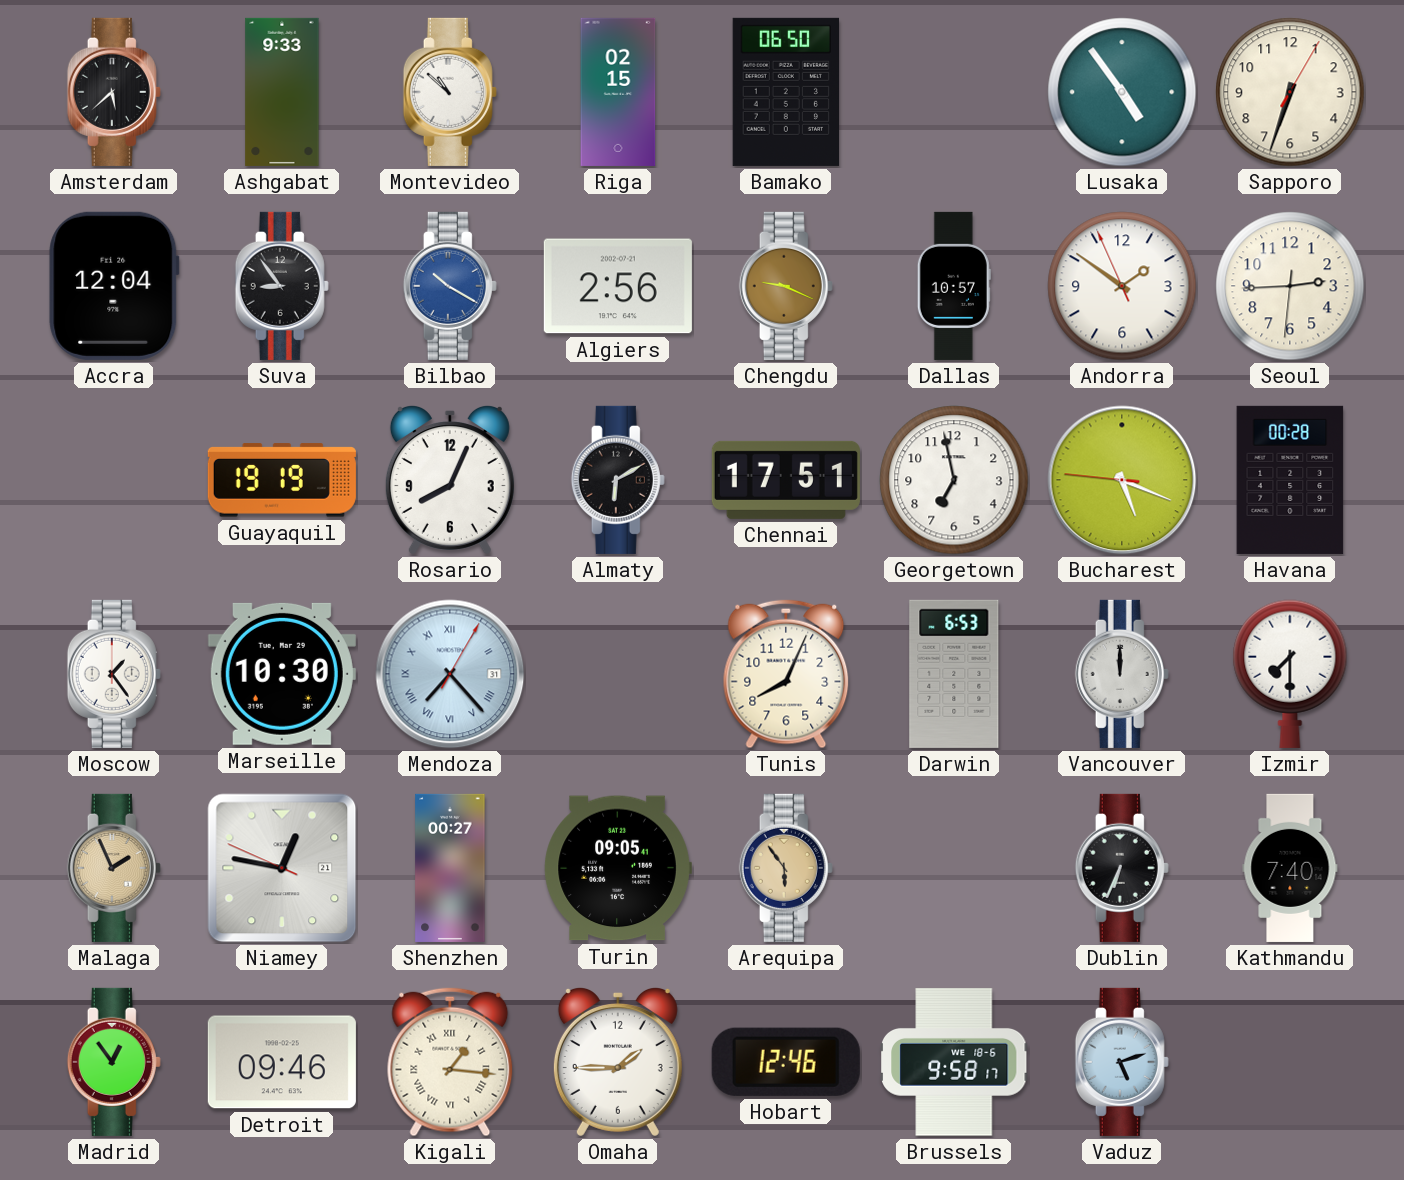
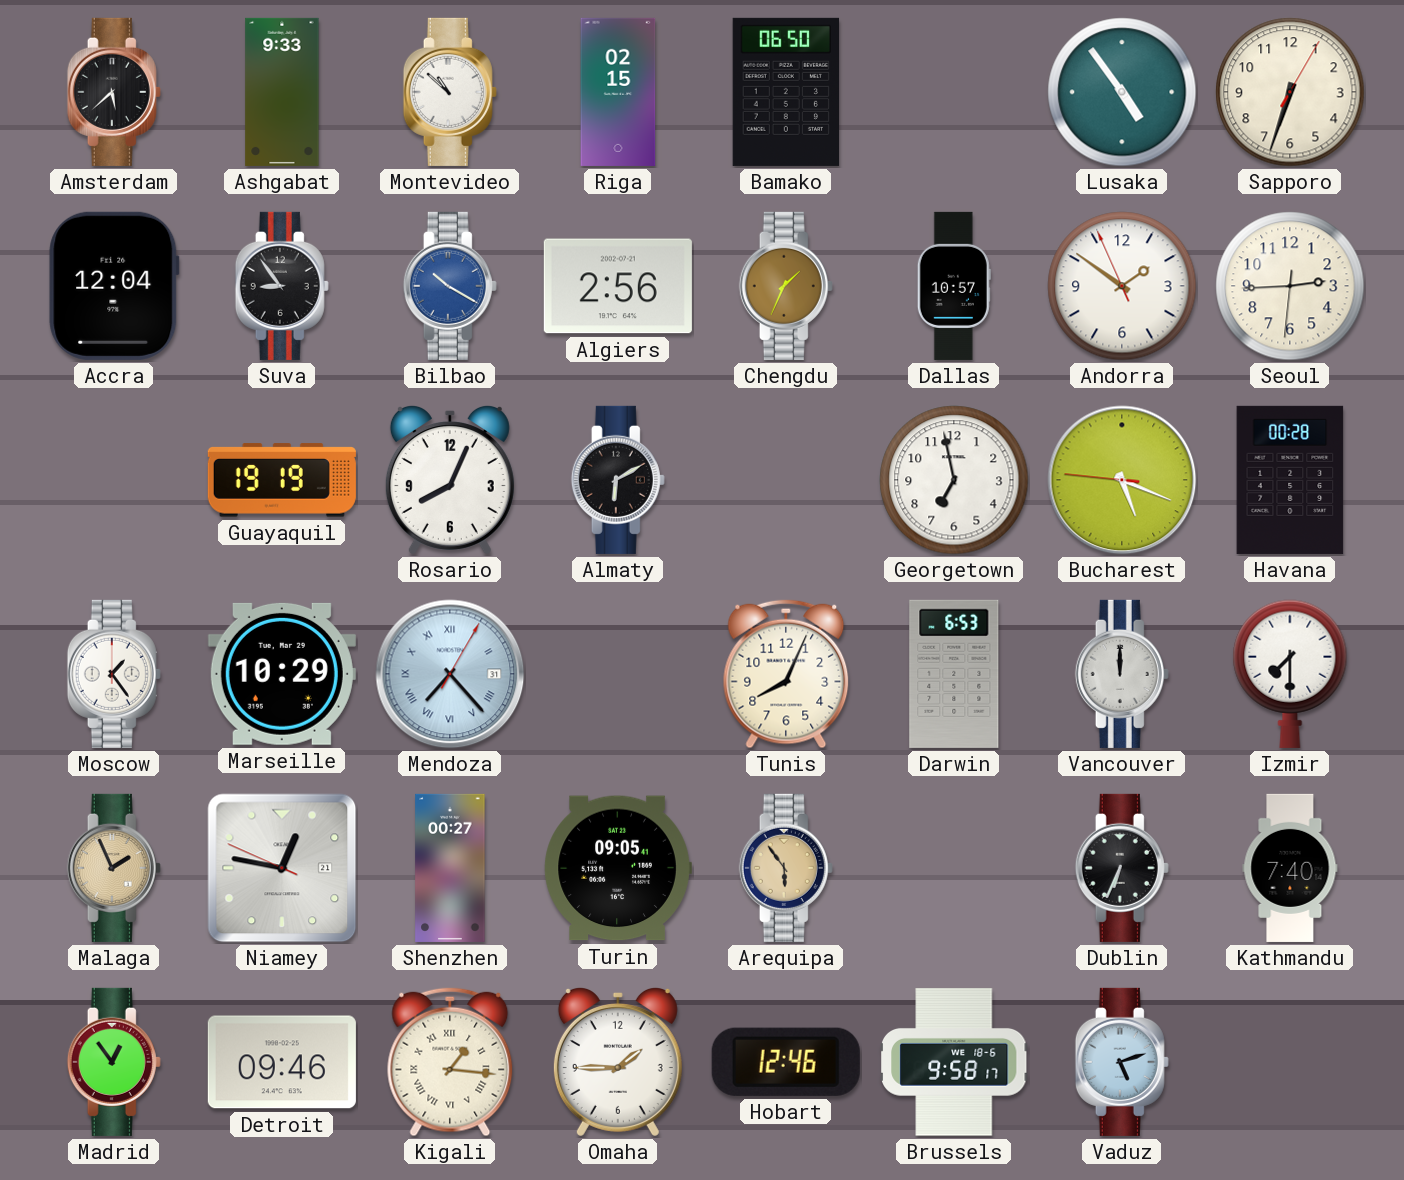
Chengdu: 9:19 -> 1:34 (786, 286)
Chennai: 17:51 -> none (786, 480)
Marseille: 10:30 -> 10:29 (282, 674)
